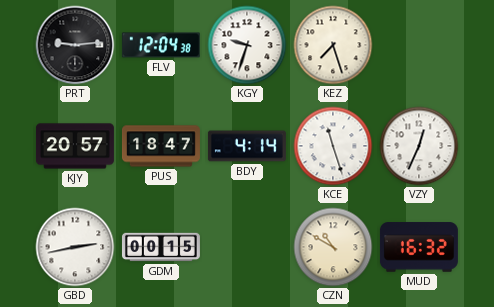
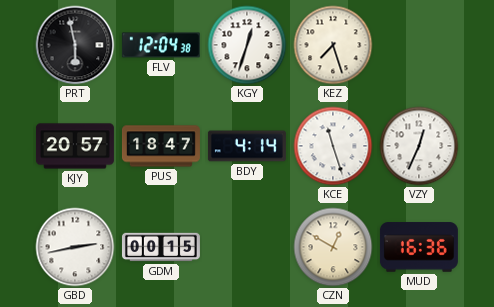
PRT: 9:14 -> 5:58 (75, 45)
KGY: 9:33 -> 12:33 (247, 45)
CZN: 10:50 -> 12:50 (333, 247)
MUD: 16:32 -> 16:36 (419, 247)
